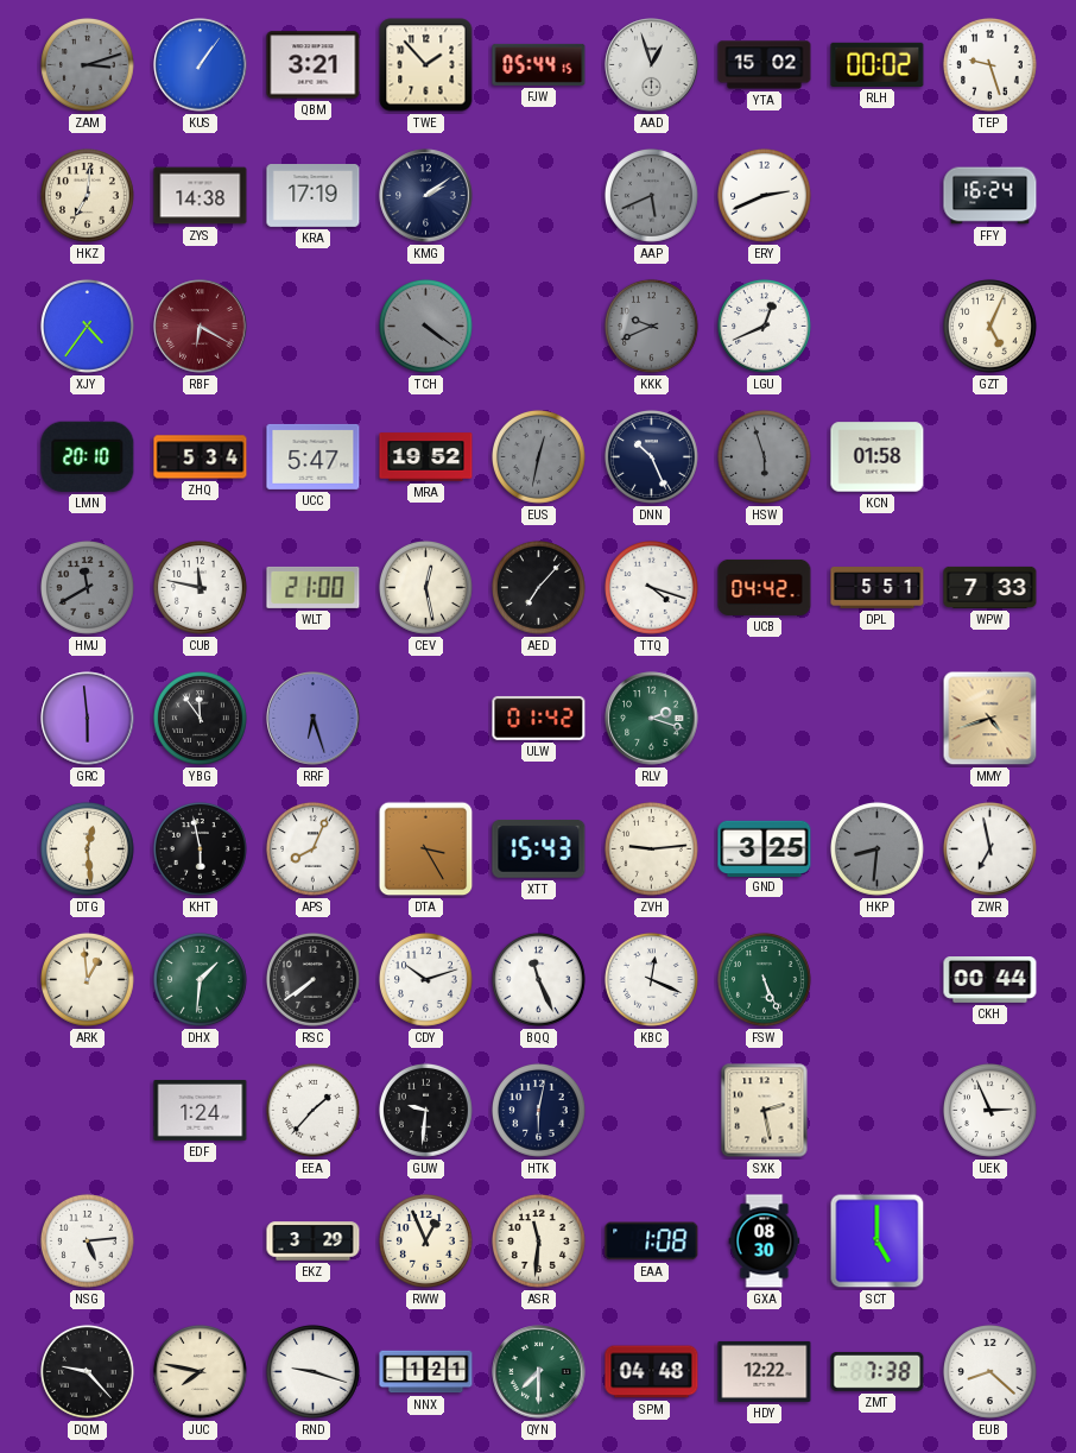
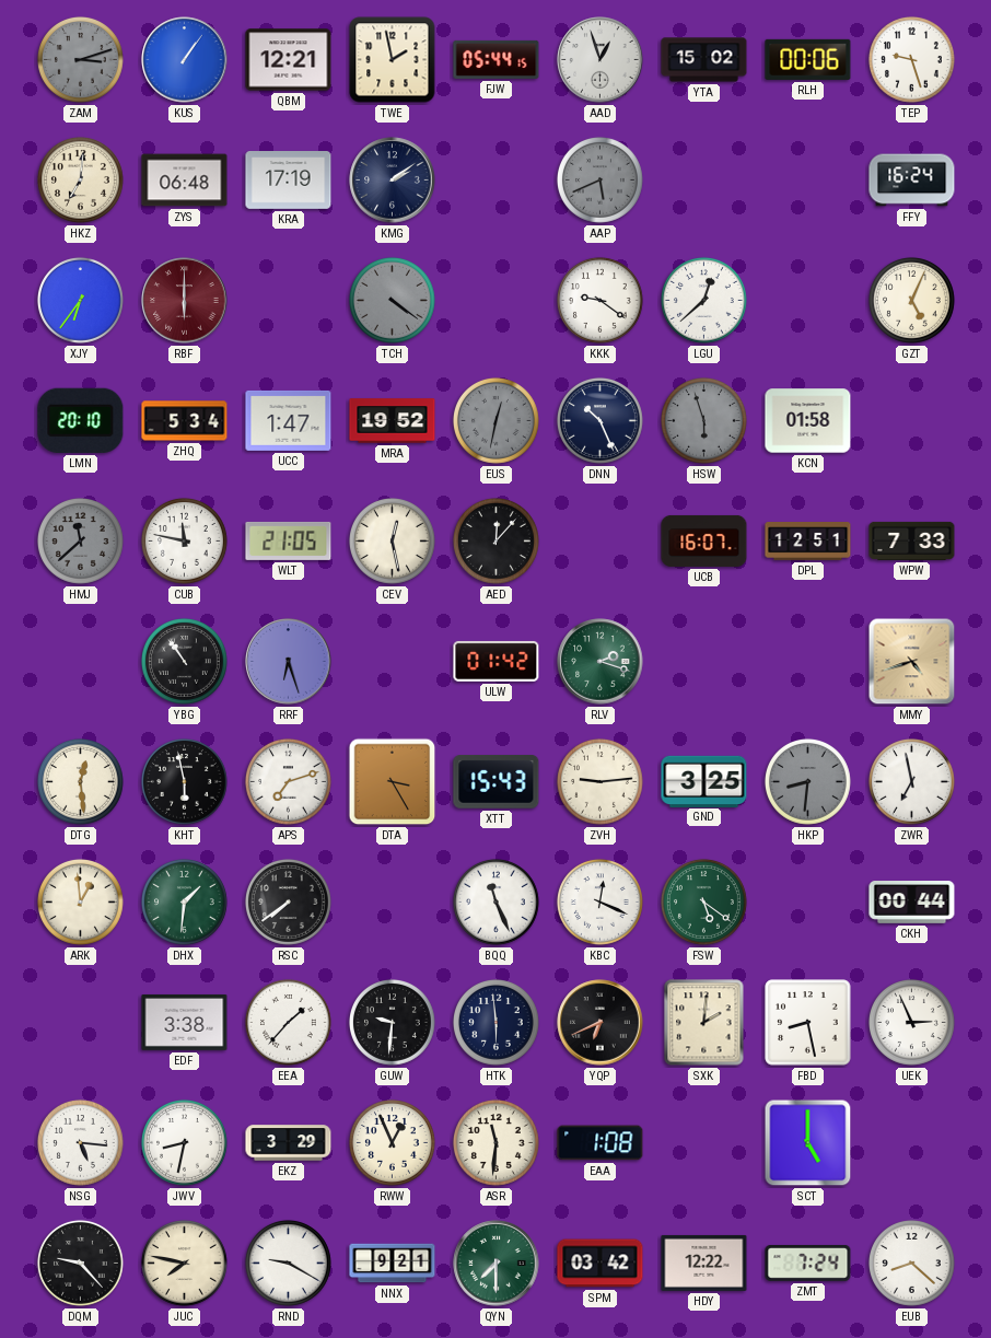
QBM: 3:21 -> 12:21 (289, 60)
TWE: 1:53 -> 1:58 (393, 60)
RLH: 00:02 -> 00:06 (808, 59)
ZYS: 14:38 -> 06:48 (185, 181)
ERY: 2:41 -> none (764, 195)
XJY: 4:36 -> 6:36 (80, 300)
RBF: 6:20 -> 6:00 (185, 301)
KKK: 9:41 -> 9:21 (599, 300)
KKK dial: grey -> white (599, 300)
LGU: 12:41 -> 12:38 (703, 300)
UCC: 5:47 -> 1:47 (289, 420)
HMJ: 11:40 -> 11:38 (80, 540)
WLT: 21:00 -> 21:05 (289, 540)
AED: 7:07 -> 12:07 (495, 540)
TTQ: 4:18 -> none (651, 587)
UCB: 04:42 -> 16:07 (704, 540)
DPL: 5:51 -> 12:51 (808, 542)
GRC: 5:59 -> none (88, 719)
YBG: 11:54 -> 10:54 (184, 661)
APS: 8:04 -> 7:12 (288, 781)
CDY: 10:12 -> none (425, 979)
FSW: 5:26 -> 5:21 (703, 901)
EDF: 1:24 -> 3:38 (185, 1022)
HTK: 6:02 -> 5:59 (495, 1022)
YQP: none -> 6:41 (601, 1023)
SXK: 2:28 -> 2:01 (704, 1023)
FBD: none -> 8:28 (808, 1023)
NSG: 5:14 -> 5:16 (80, 1142)
JWV: none -> 8:32 (184, 1142)
GXA: 08:30 -> none (765, 1242)
RND: 9:18 -> 9:20 (288, 1263)
NNX: 1:21 -> 9:21 (393, 1264)
SPM: 04:48 -> 03:42 (601, 1264)
ZMT: 7:38 -> 7:24 (808, 1263)
